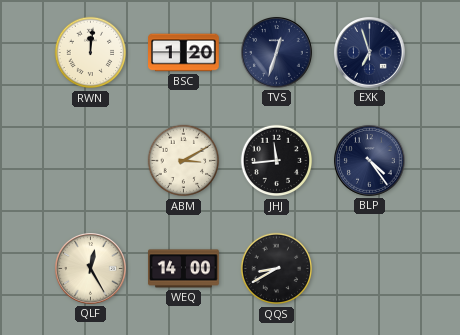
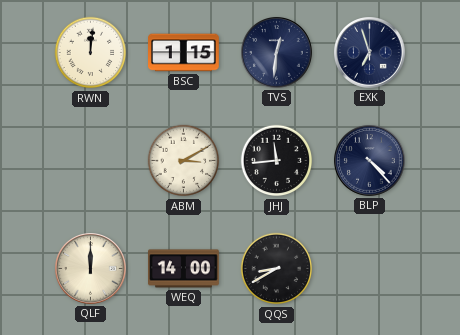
BSC: 1:20 -> 1:15 (184, 53)
TVS: 12:33 -> 12:31 (277, 53)
BLP: 4:24 -> 4:23 (370, 161)
QLF: 12:25 -> 12:00 (91, 269)
